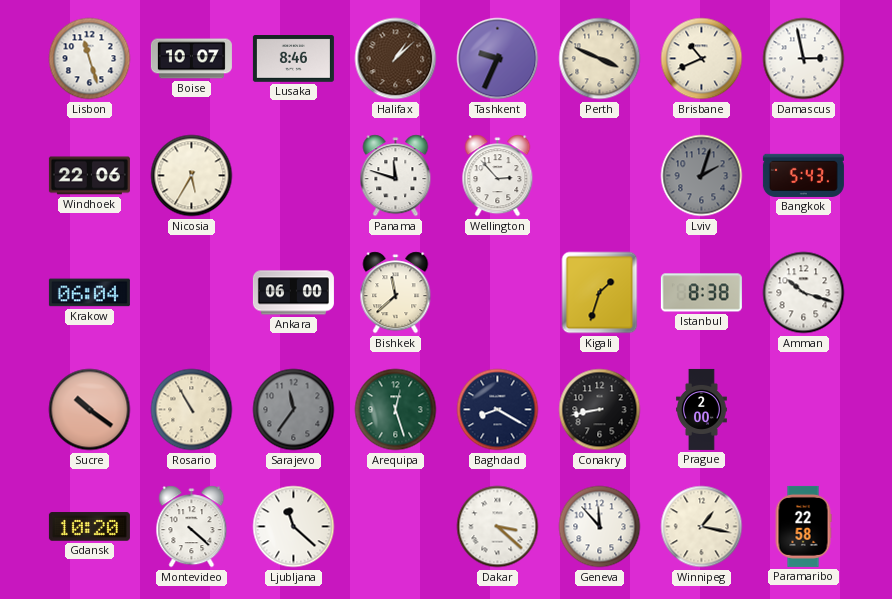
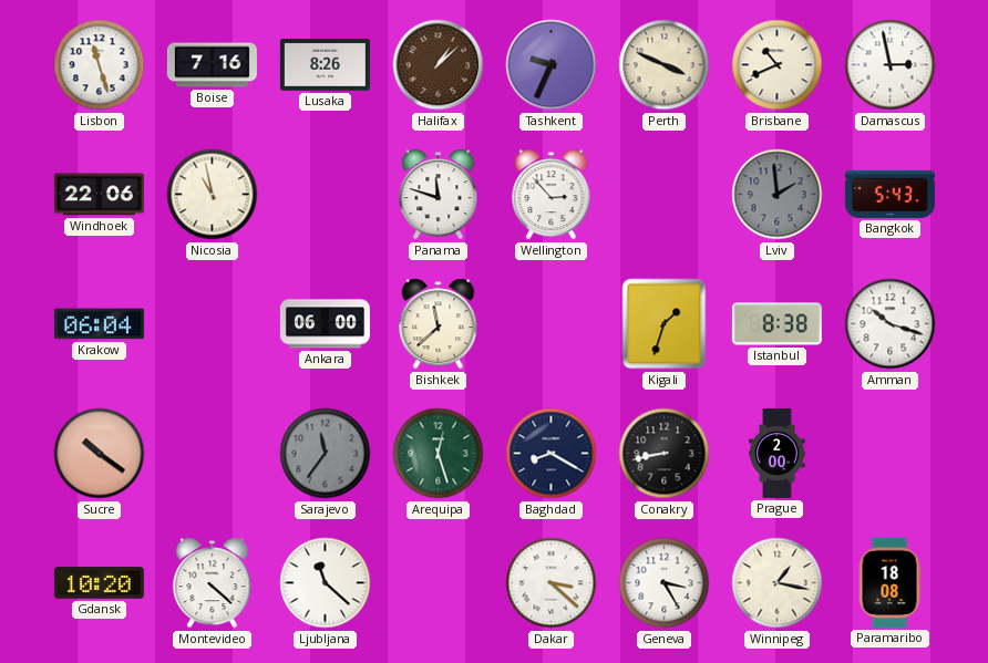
Boise: 10:07 -> 7:16 (212, 65)
Lusaka: 8:46 -> 8:26 (325, 65)
Nicosia: 5:35 -> 10:58 (213, 195)
Lviv: 2:03 -> 1:59 (778, 195)
Rosario: 10:55 -> none (192, 410)
Geneva: 11:53 -> 3:25 (665, 583)
Paramaribo: 22:58 -> 18:08 (889, 582)
